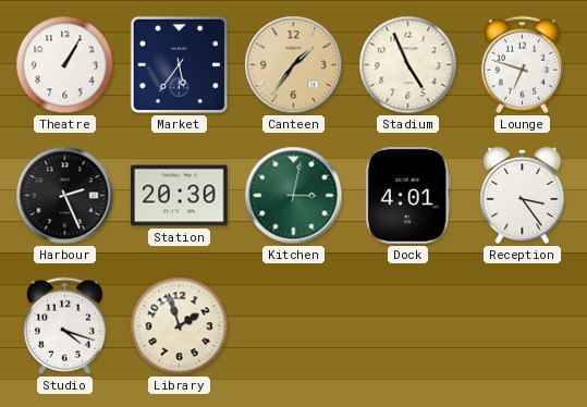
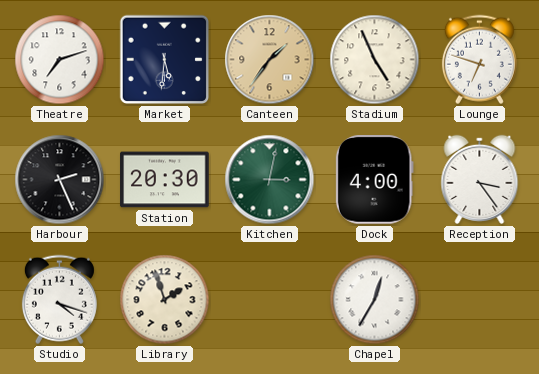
Theatre: 1:05 -> 7:12 (60, 60)
Market: 5:36 -> 5:31 (165, 60)
Dock: 4:01 -> 4:00 (374, 180)
Chapel: none -> 12:35 (375, 300)
